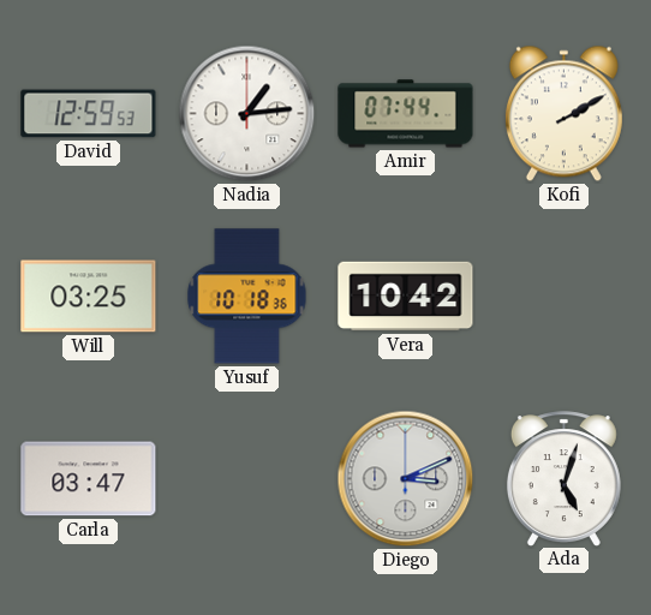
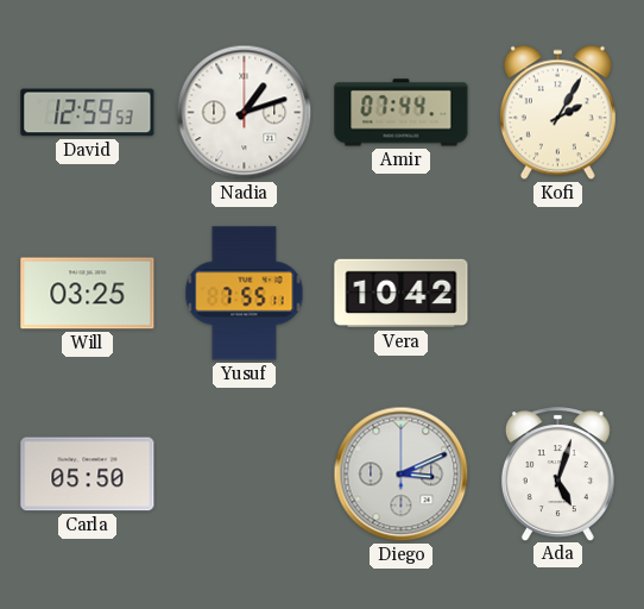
Nadia: 1:14 -> 1:12 (245, 113)
Kofi: 2:10 -> 2:05 (557, 113)
Yusuf: 10:18 -> 7:55 (245, 294)
Carla: 03:47 -> 05:50 (88, 475)
